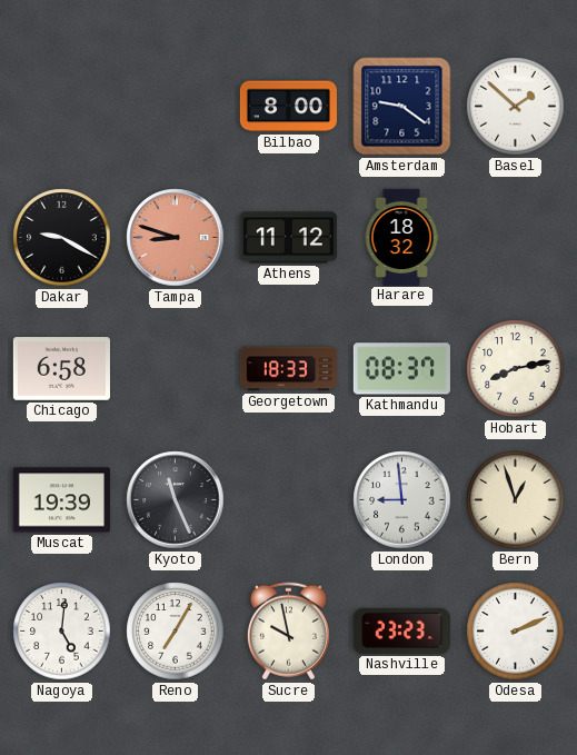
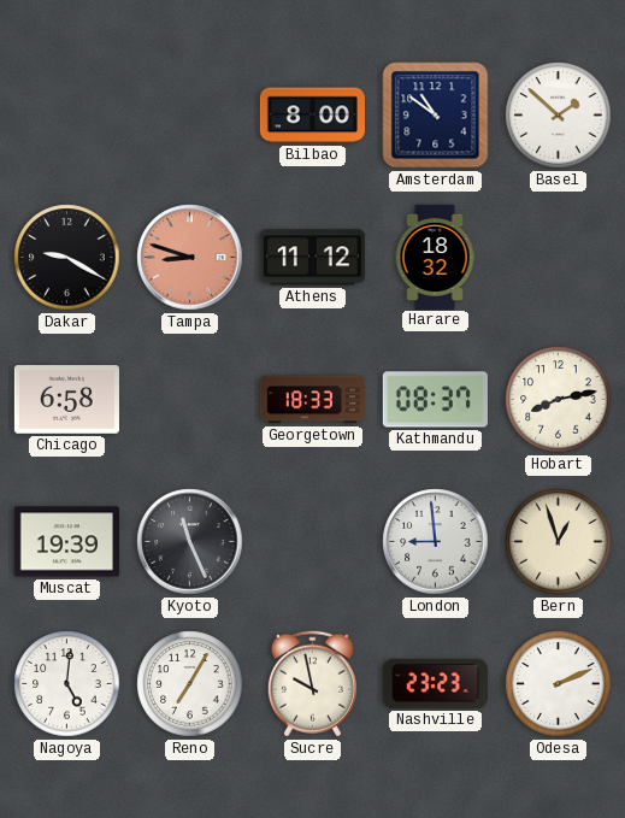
Amsterdam: 9:21 -> 10:51 (436, 116)
